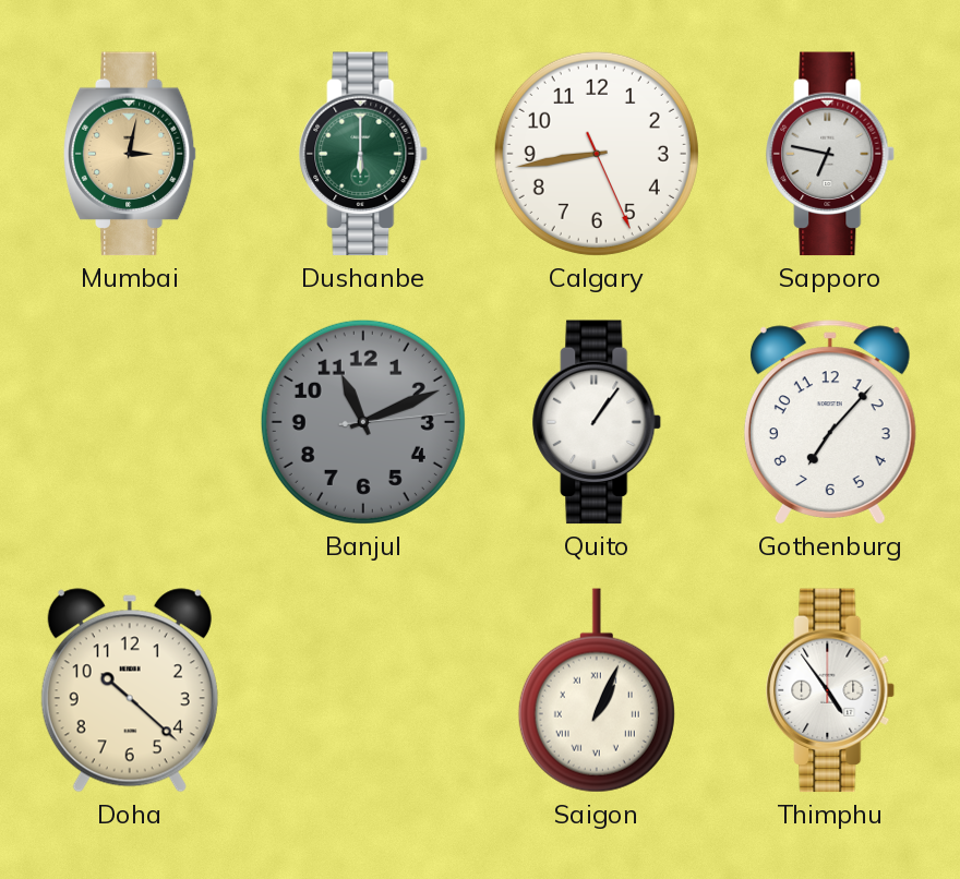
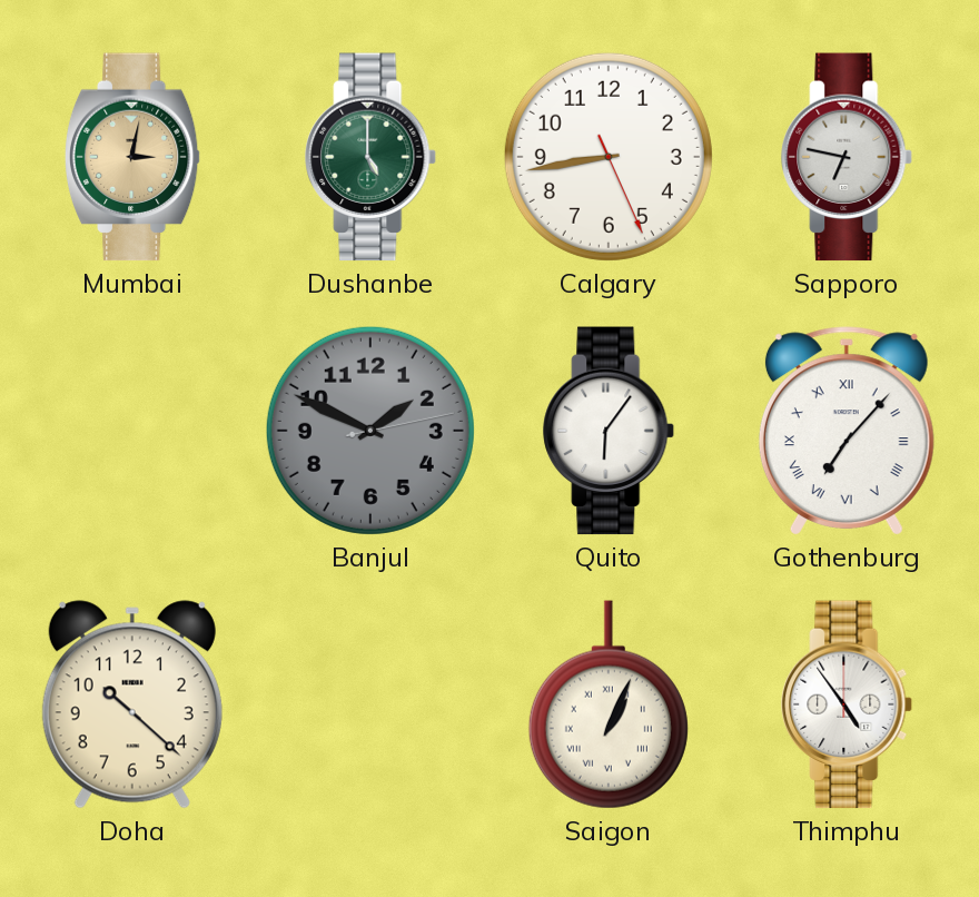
Dushanbe: 6:00 -> 5:00 (372, 157)
Banjul: 11:11 -> 1:49 (370, 431)
Quito: 1:06 -> 6:06 (610, 431)
Gothenburg numerals: Arabic -> Roman (847, 431)
